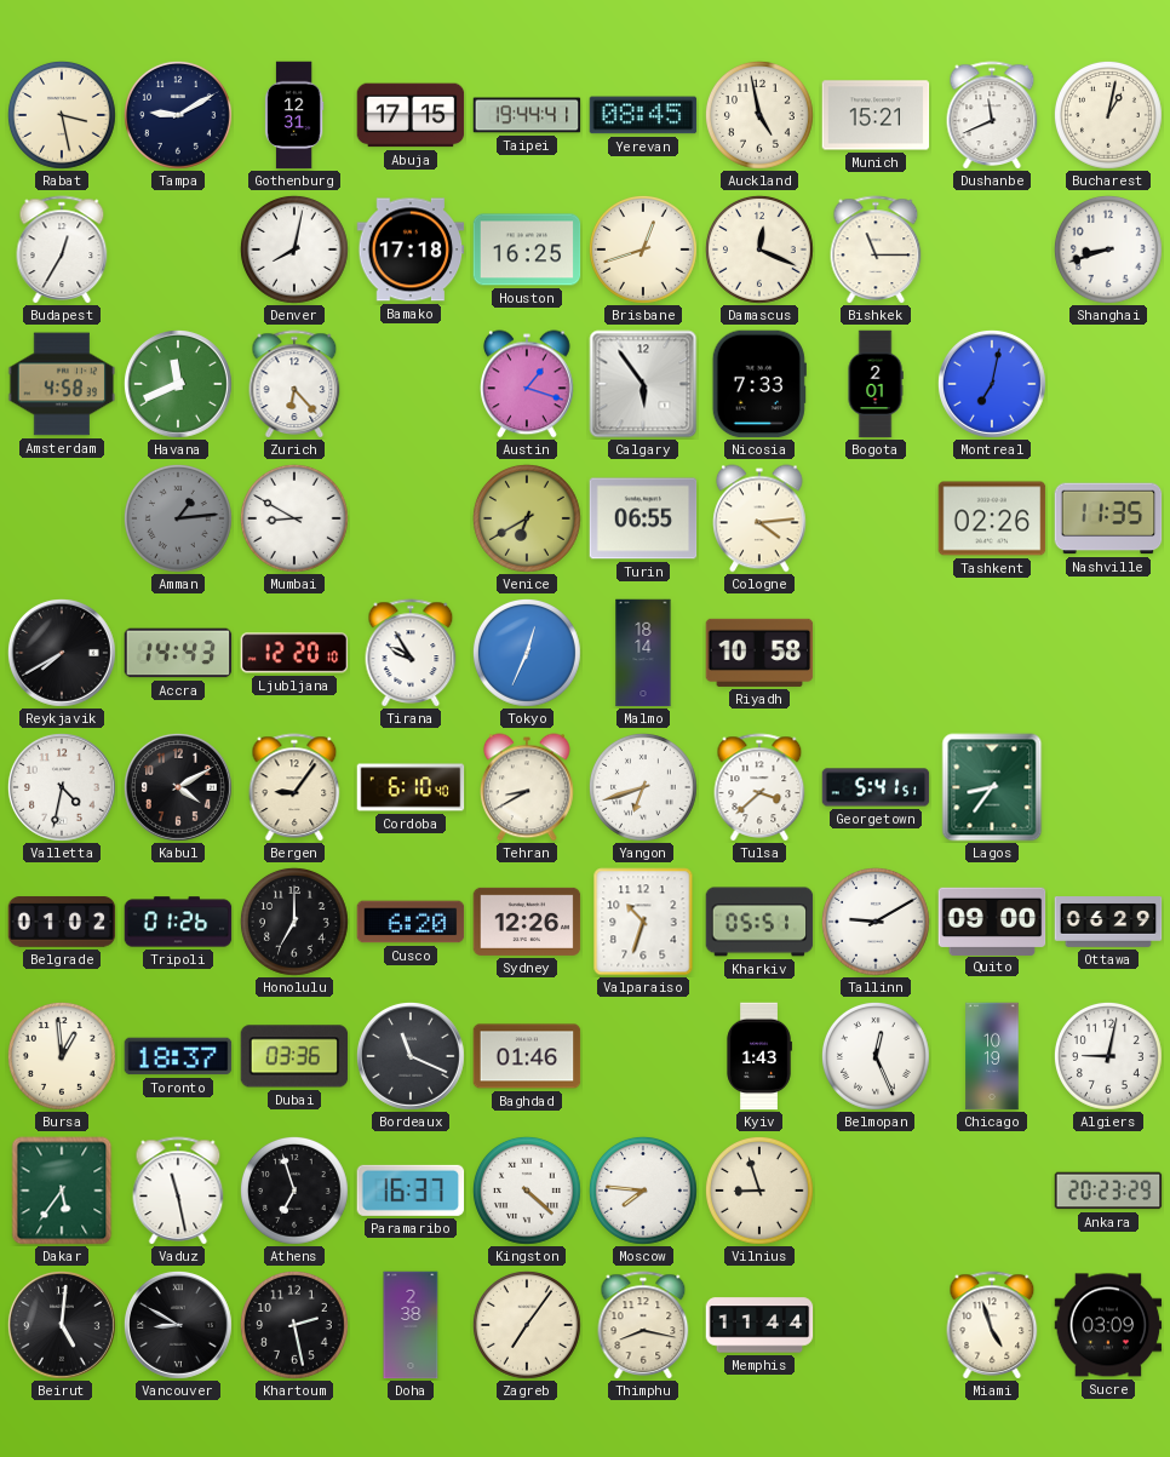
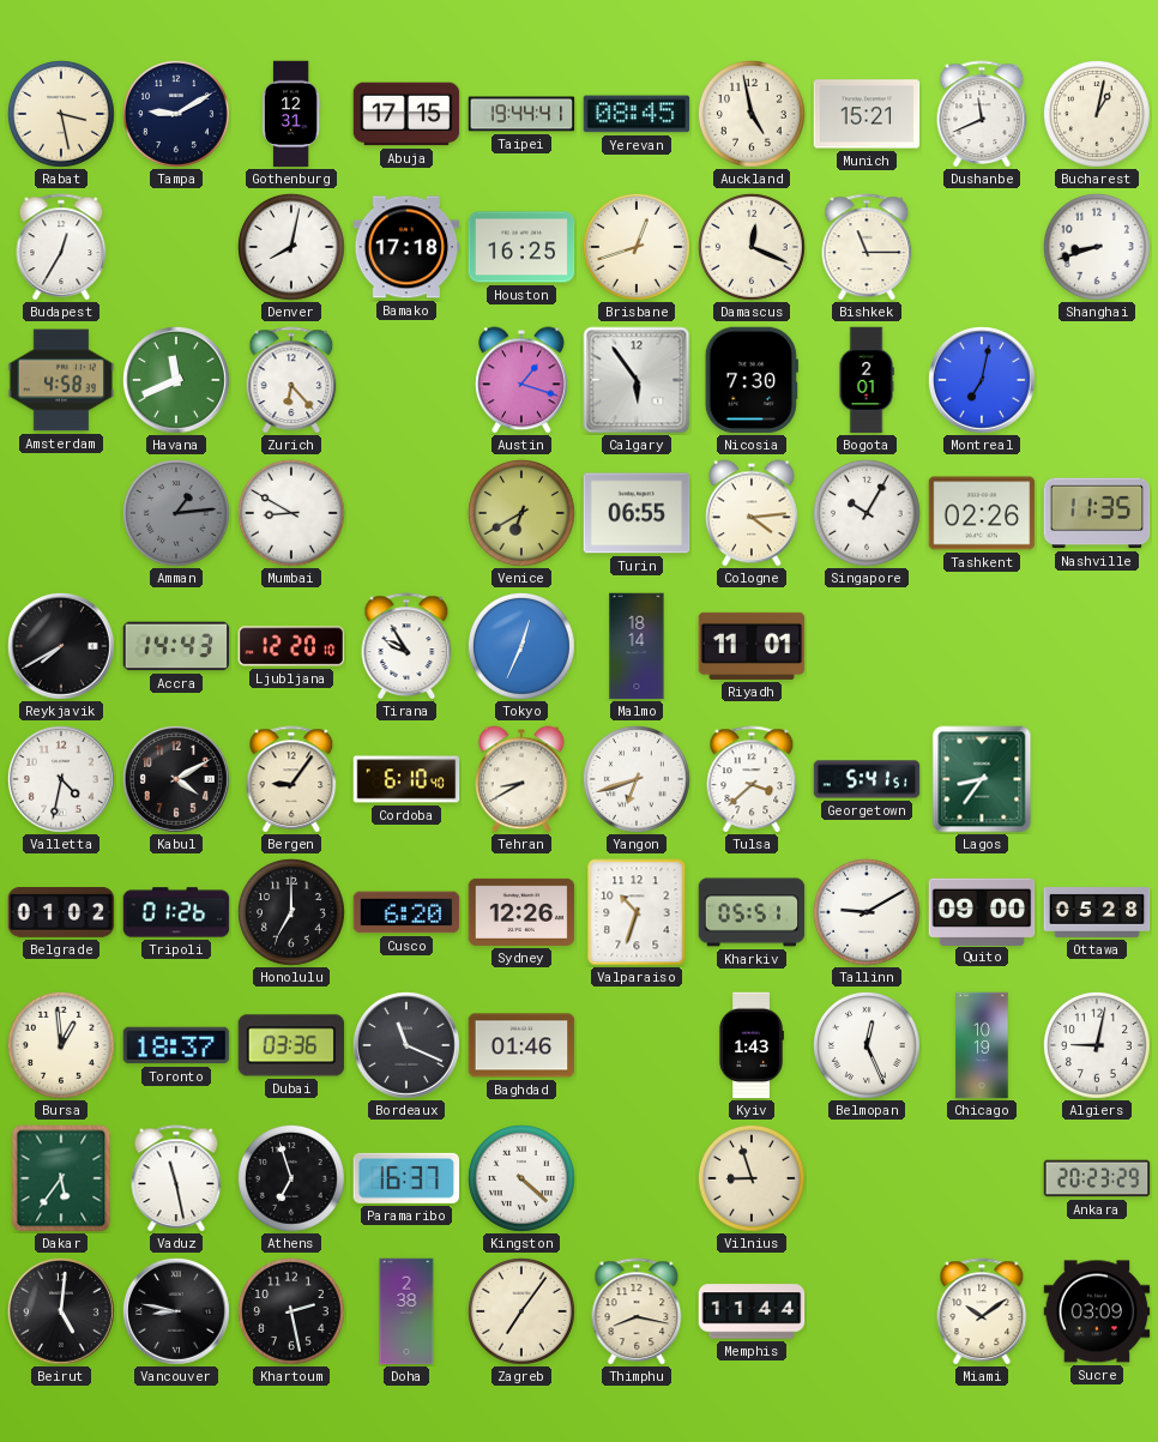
Nicosia: 7:33 -> 7:30 (752, 380)
Singapore: none -> 10:05 (867, 513)
Riyadh: 10:58 -> 11:01 (752, 646)
Ottawa: 06:29 -> 05:28 (1097, 913)
Moscow: 7:46 -> none (643, 1191)
Vancouver: 8:50 -> 8:47 (177, 1313)
Miami: 4:57 -> 10:09 (982, 1311)
